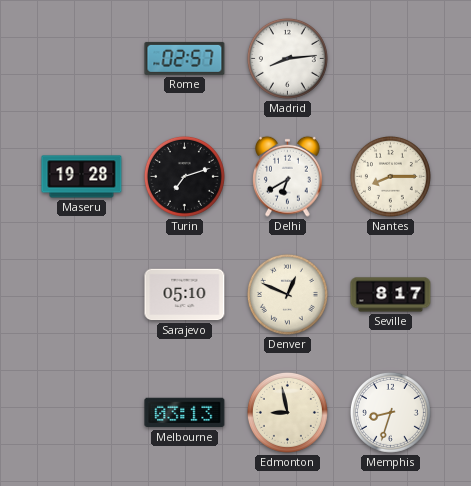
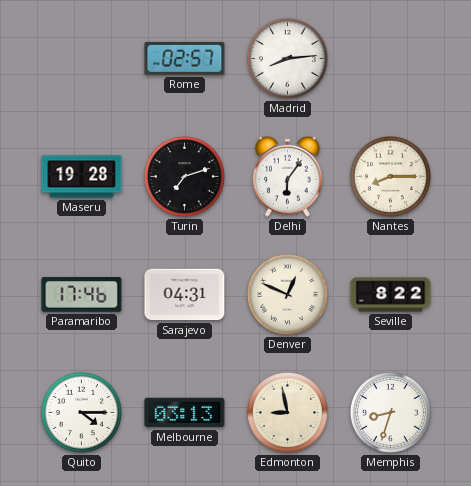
Delhi: 6:40 -> 6:06 (288, 176)
Paramaribo: none -> 17:46 (82, 295)
Sarajevo: 05:10 -> 04:31 (185, 295)
Seville: 8:17 -> 8:22 (391, 295)
Quito: none -> 4:15 (81, 412)
